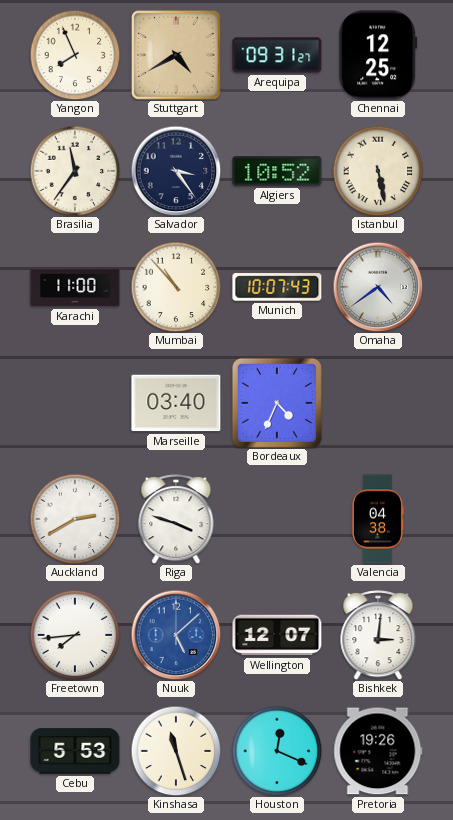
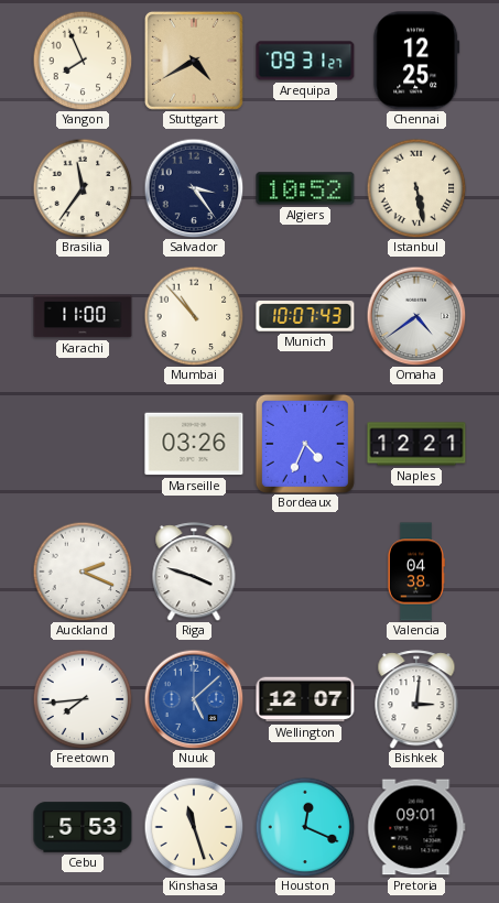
Marseille: 03:40 -> 03:26 (194, 444)
Naples: none -> 12:21 (416, 444)
Auckland: 2:40 -> 2:19 (83, 572)
Pretoria: 19:26 -> 09:01 (416, 827)
